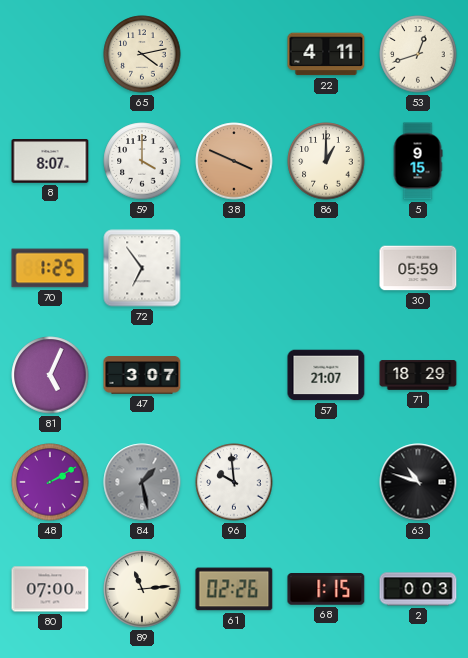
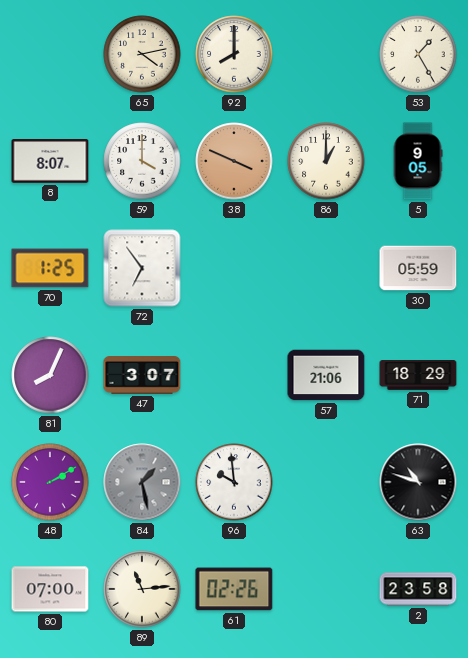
92: none -> 8:00 (234, 54)
22: 4:11 -> none (326, 54)
53: 12:42 -> 1:25 (418, 54)
5: 9:15 -> 9:05 (418, 161)
81: 5:04 -> 8:04 (50, 375)
57: 21:07 -> 21:06 (326, 375)
68: 1:15 -> none (326, 589)
2: 0:03 -> 23:58 (418, 589)
